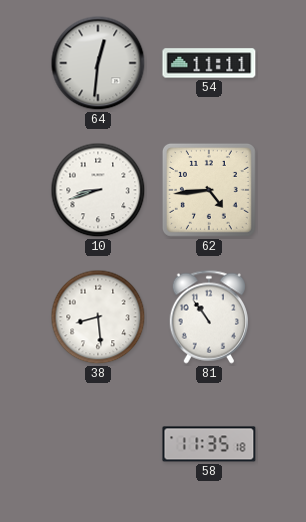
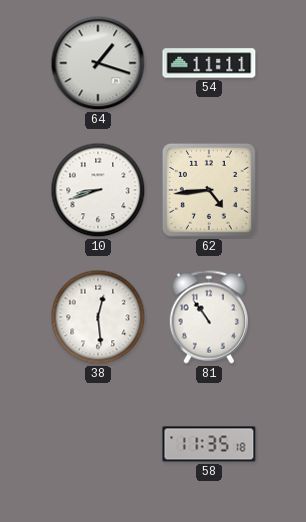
64: 12:31 -> 1:18 (98, 63)
38: 8:29 -> 12:29 (98, 317)
